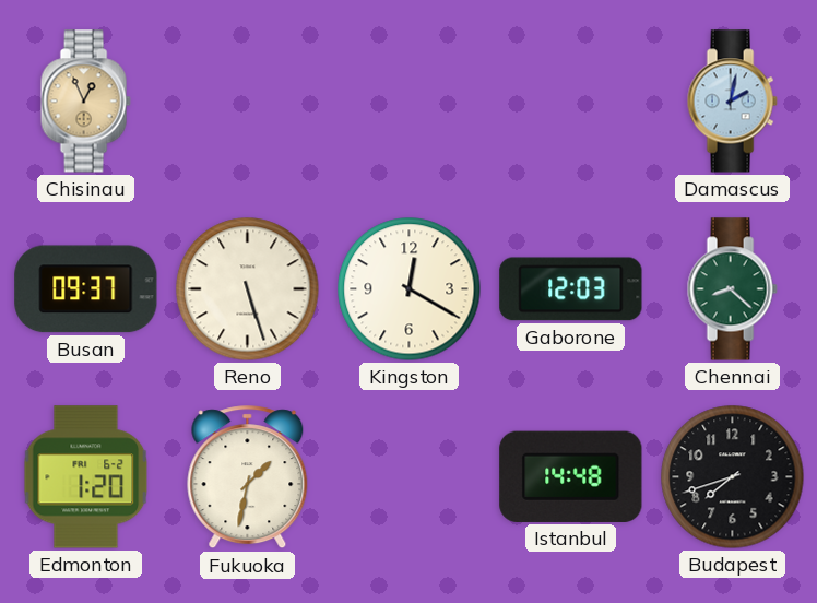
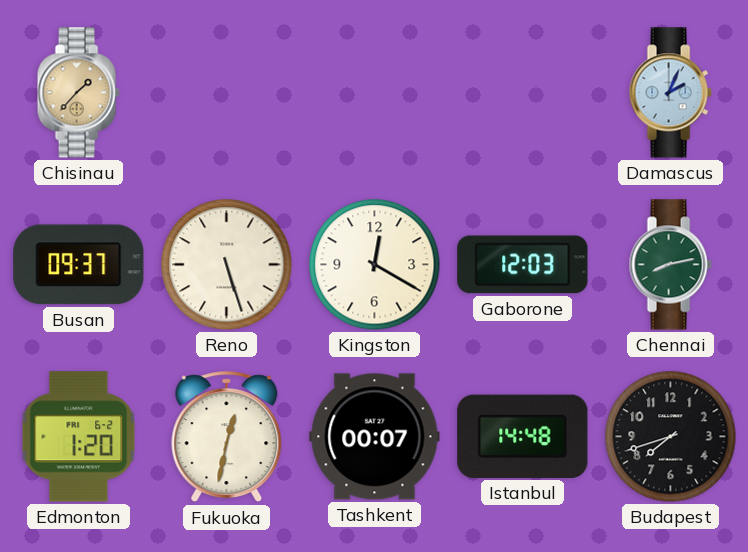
Chisinau: 12:56 -> 1:37 (78, 93)
Damascus: 2:02 -> 2:04 (670, 93)
Chennai: 8:22 -> 8:13 (670, 265)
Fukuoka: 1:32 -> 12:32 (227, 437)
Tashkent: none -> 00:07 (375, 437)
